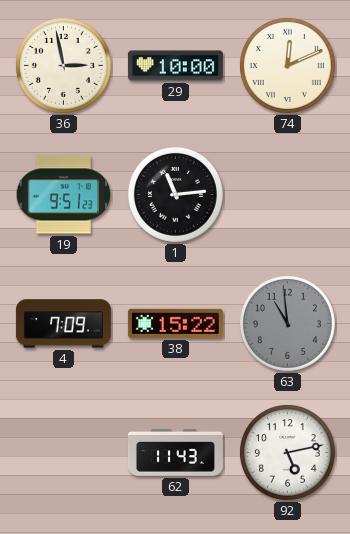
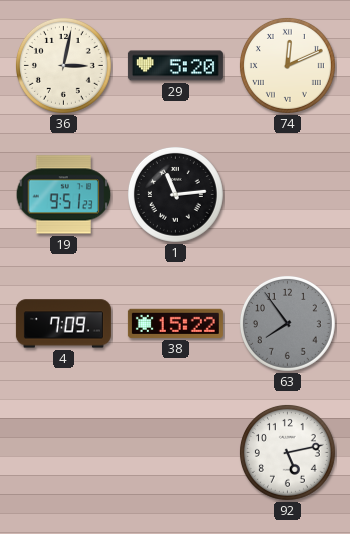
36: 2:58 -> 3:02 (63, 65)
29: 10:00 -> 5:20 (175, 66)
63: 10:59 -> 7:54 (287, 323)
62: 11:43 -> none (175, 453)
